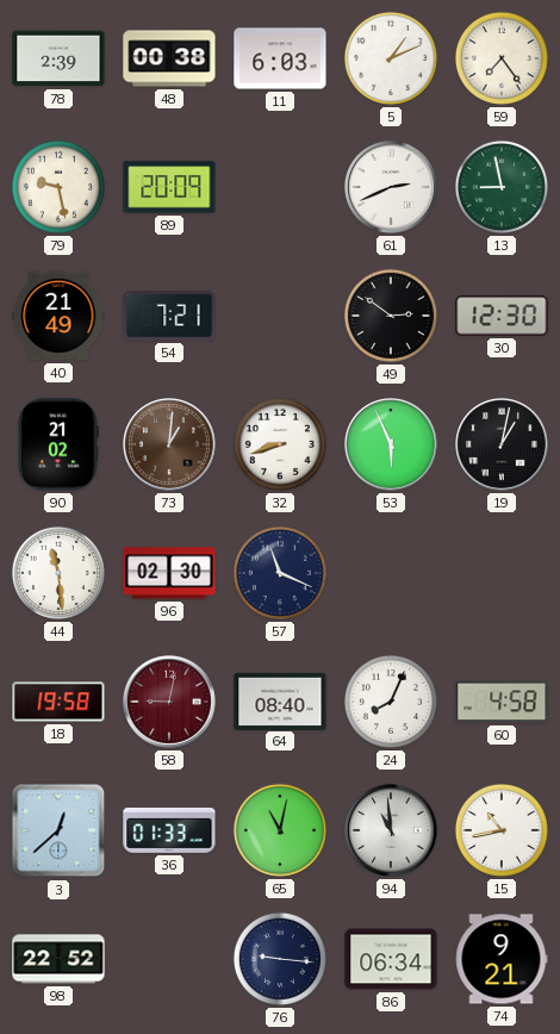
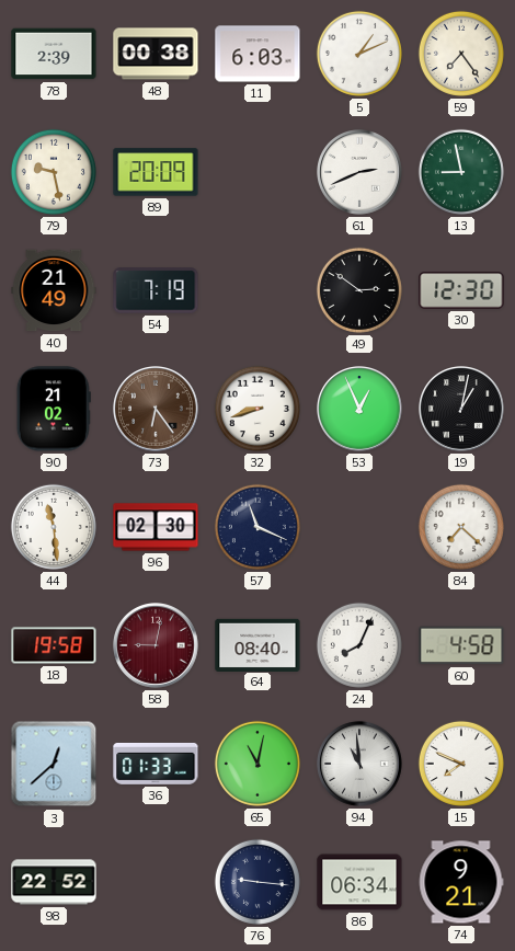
54: 7:21 -> 7:19 (156, 290)
73: 1:01 -> 6:24 (157, 410)
53: 5:56 -> 12:56 (360, 410)
84: none -> 7:22 (461, 527)
15: 10:43 -> 7:49 (461, 764)
